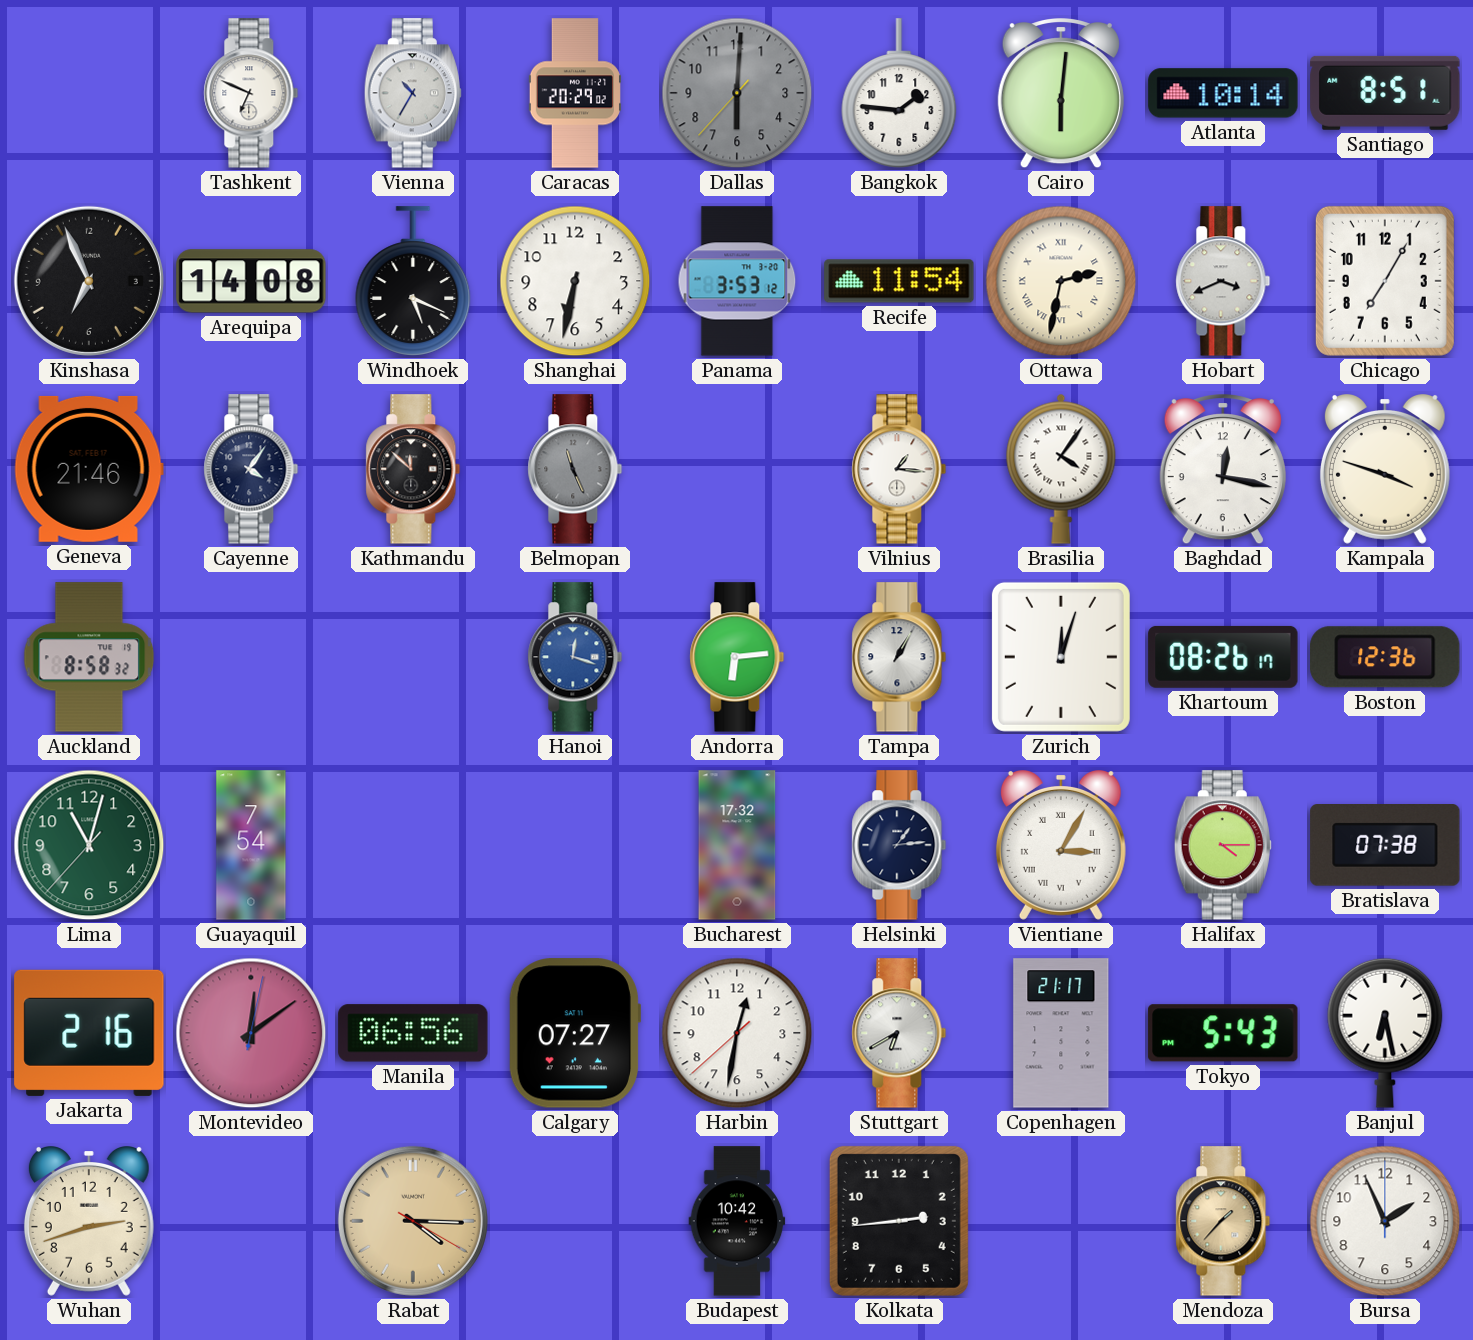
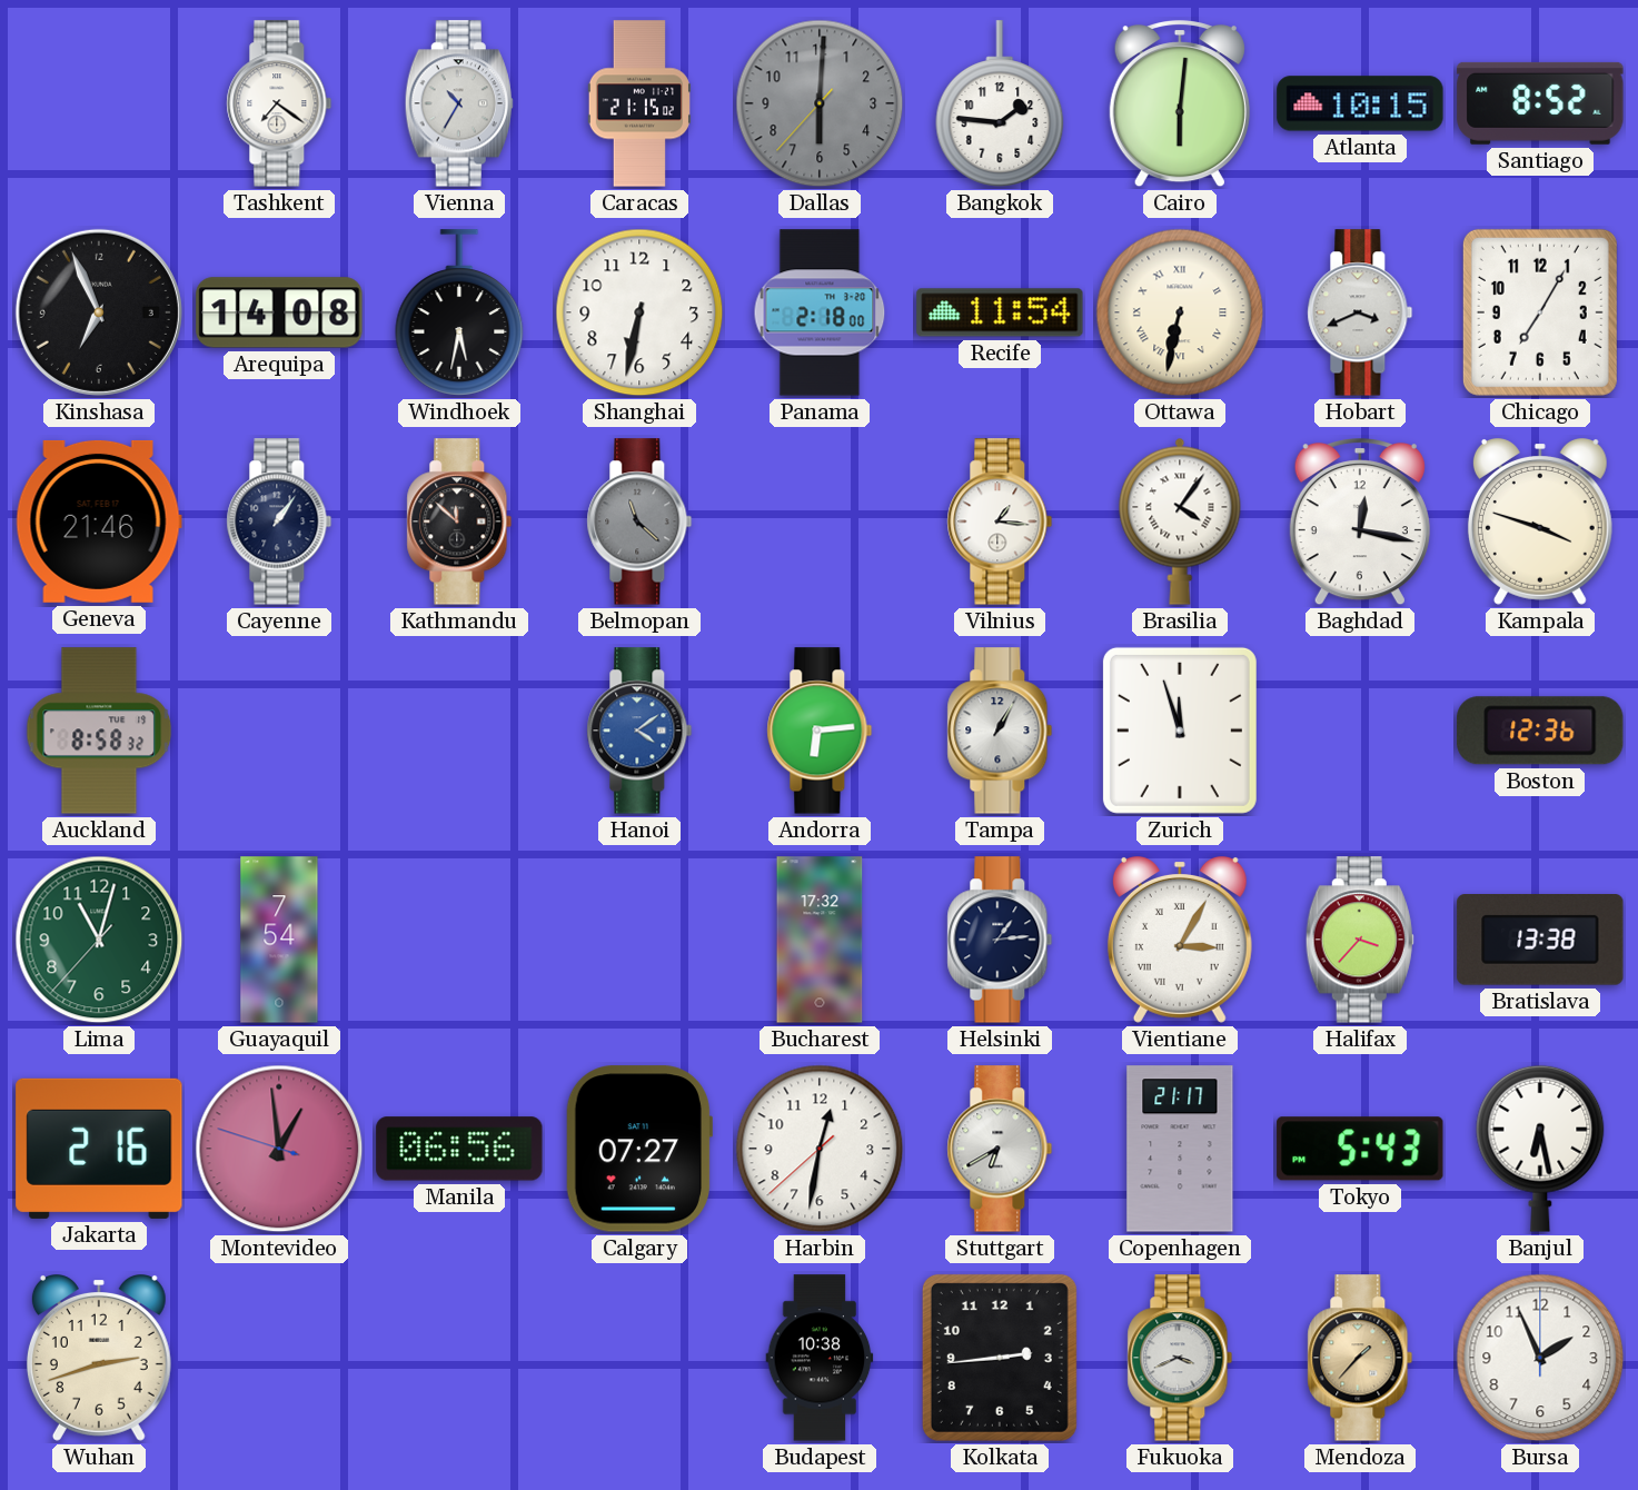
Tashkent: 6:49 -> 7:21 (279, 103)
Caracas: 20:29 -> 21:15 (639, 103)
Atlanta: 10:14 -> 10:15 (1360, 103)
Santiago: 8:51 -> 8:52 (1540, 103)
Windhoek: 5:19 -> 5:32 (459, 312)
Panama: 3:53 -> 2:18 (820, 312)
Ottawa: 2:32 -> 6:32 (1180, 312)
Cayenne: 4:06 -> 1:06 (279, 521)
Belmopan: 11:26 -> 11:22 (639, 521)
Hanoi: 12:18 -> 4:09 (639, 731)
Zurich: 12:03 -> 11:57 (1180, 731)
Khartoum: 08:26 -> none (1223, 657)
Halifax: 4:15 -> 3:37 (1360, 940)
Bratislava: 07:38 -> 13:38 (1540, 941)
Montevideo: 12:09 -> 12:58 (279, 1149)
Rabat: 4:15 -> none (413, 1221)
Budapest: 10:42 -> 10:38 (820, 1358)
Fukuoka: none -> 3:41 (1180, 1358)
